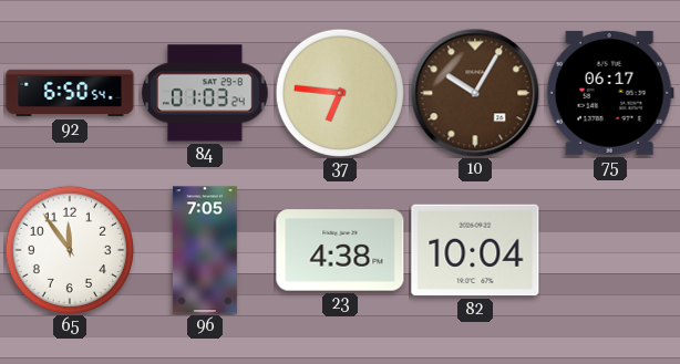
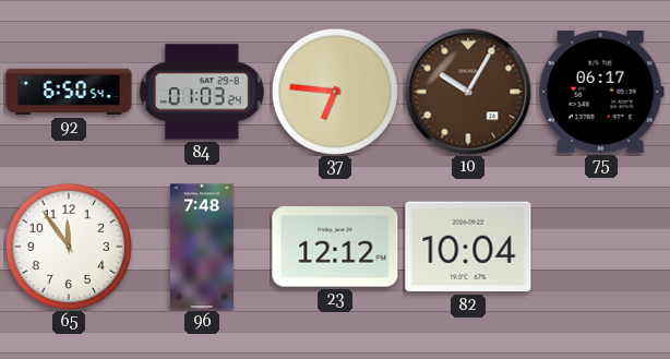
96: 7:05 -> 7:48 (202, 247)
23: 4:38 -> 12:12 (335, 247)
